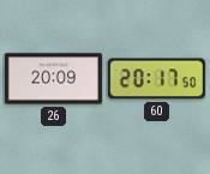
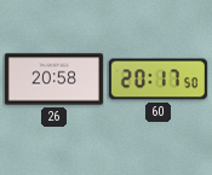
26: 20:09 -> 20:58 (53, 80)
